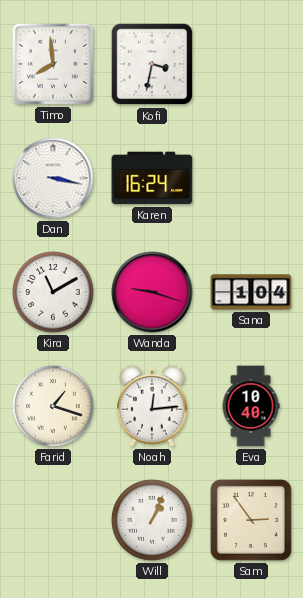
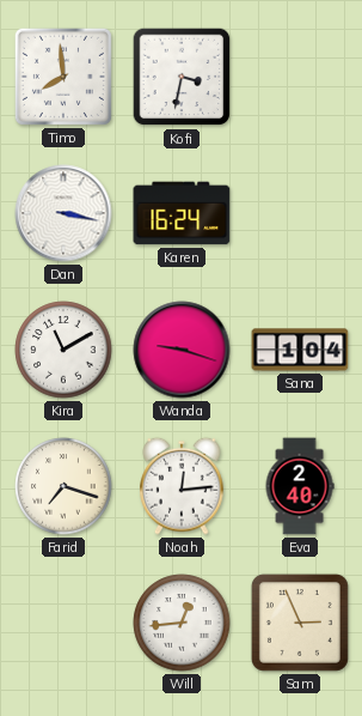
Farid: 1:18 -> 7:18 (63, 486)
Eva: 10:40 -> 2:40 (300, 486)
Will: 1:04 -> 12:44 (182, 623)
Sam: 2:54 -> 2:56 (300, 623)
